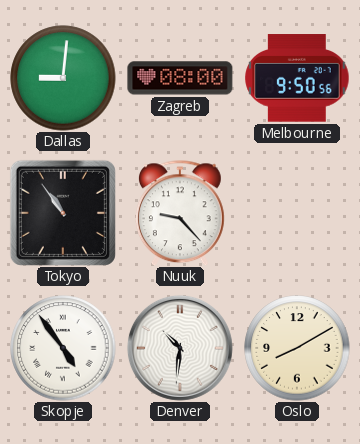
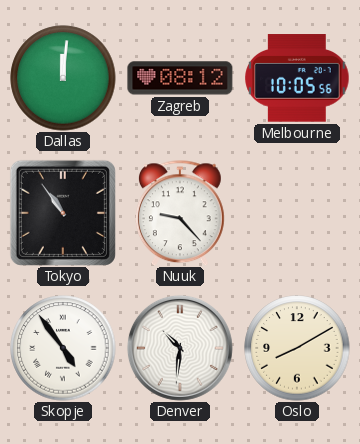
Dallas: 9:01 -> 12:01 (63, 78)
Zagreb: 08:00 -> 08:12 (180, 78)
Melbourne: 9:50 -> 10:05 (297, 78)
